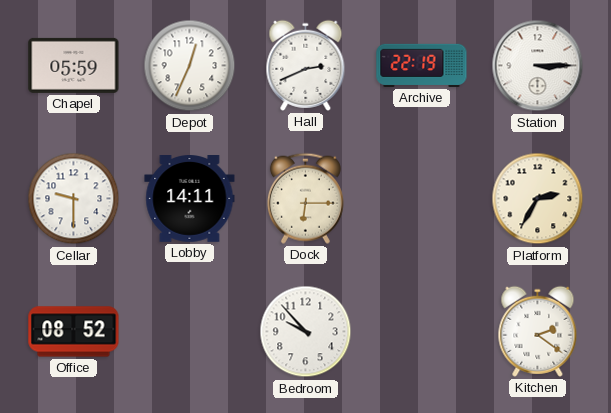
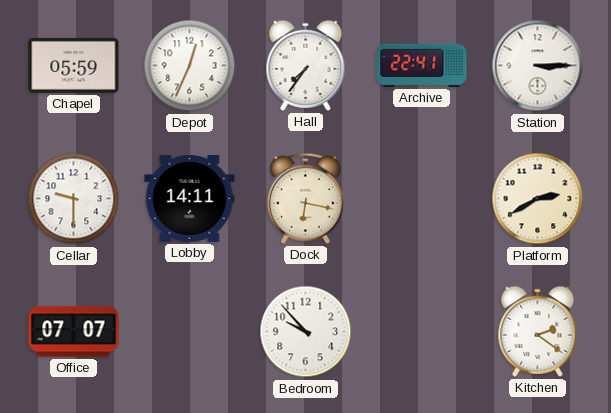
Hall: 2:41 -> 7:36 (306, 65)
Archive: 22:19 -> 22:41 (422, 65)
Dock: 6:15 -> 6:17 (305, 198)
Platform: 2:35 -> 2:40 (538, 199)
Office: 08:52 -> 07:07 (74, 332)
